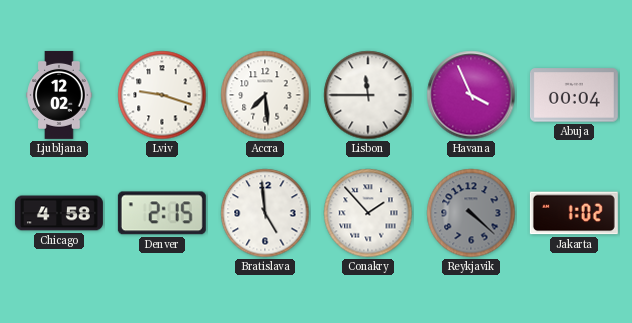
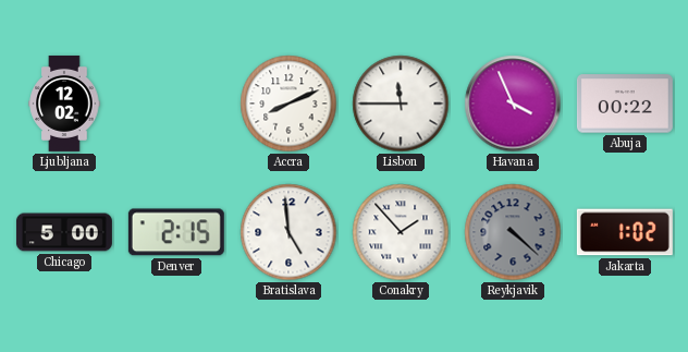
Lviv: 9:18 -> none (162, 95)
Accra: 7:29 -> 8:11 (288, 104)
Abuja: 00:04 -> 00:22 (625, 104)
Chicago: 4:58 -> 5:00 (64, 232)
